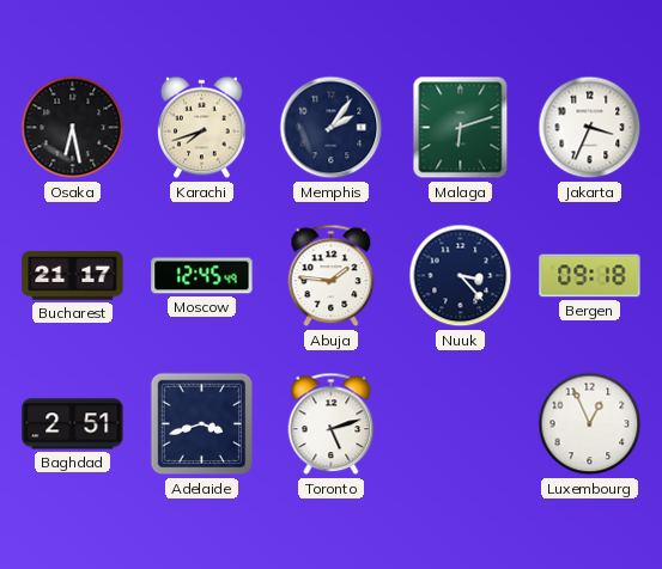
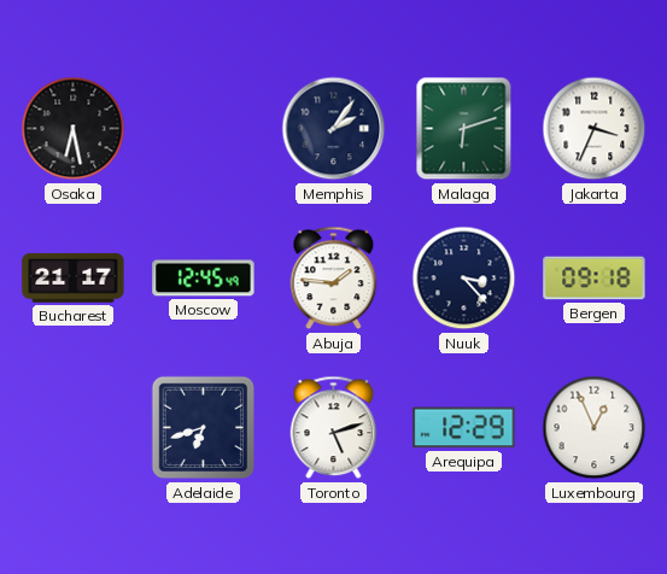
Karachi: 7:42 -> none (202, 128)
Baghdad: 2:51 -> none (73, 424)
Adelaide: 3:42 -> 6:42 (204, 428)
Arequipa: none -> 12:29 (464, 428)
